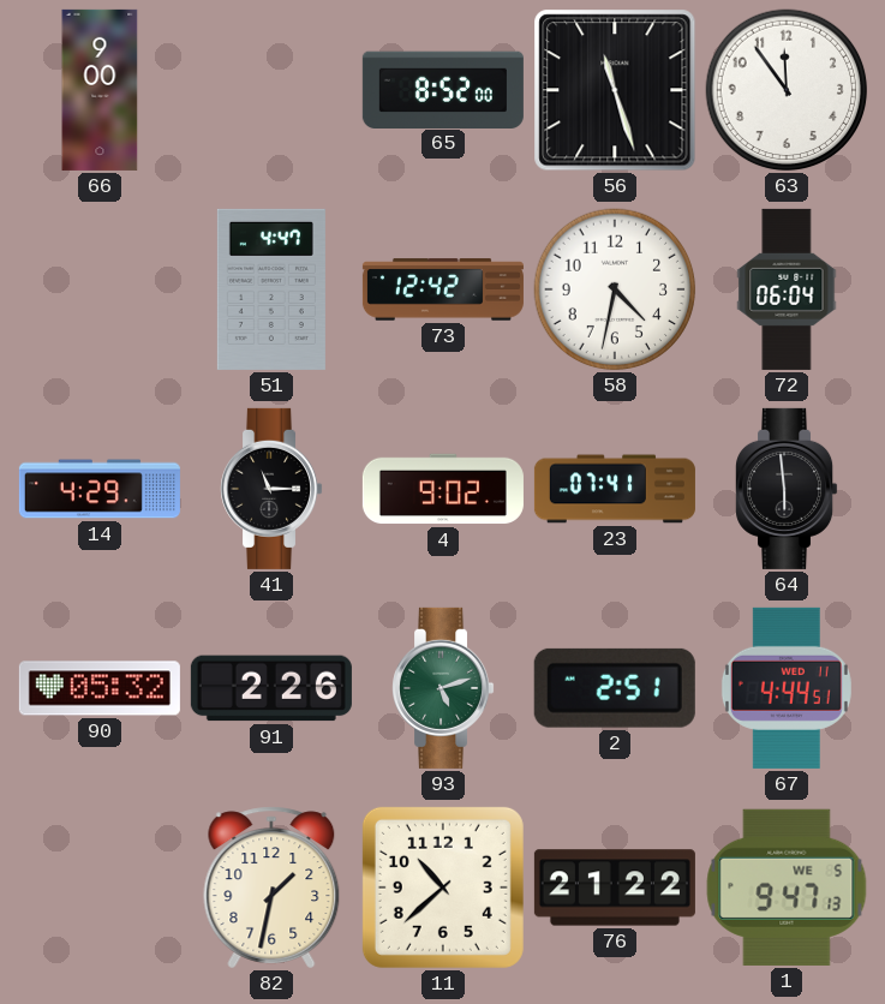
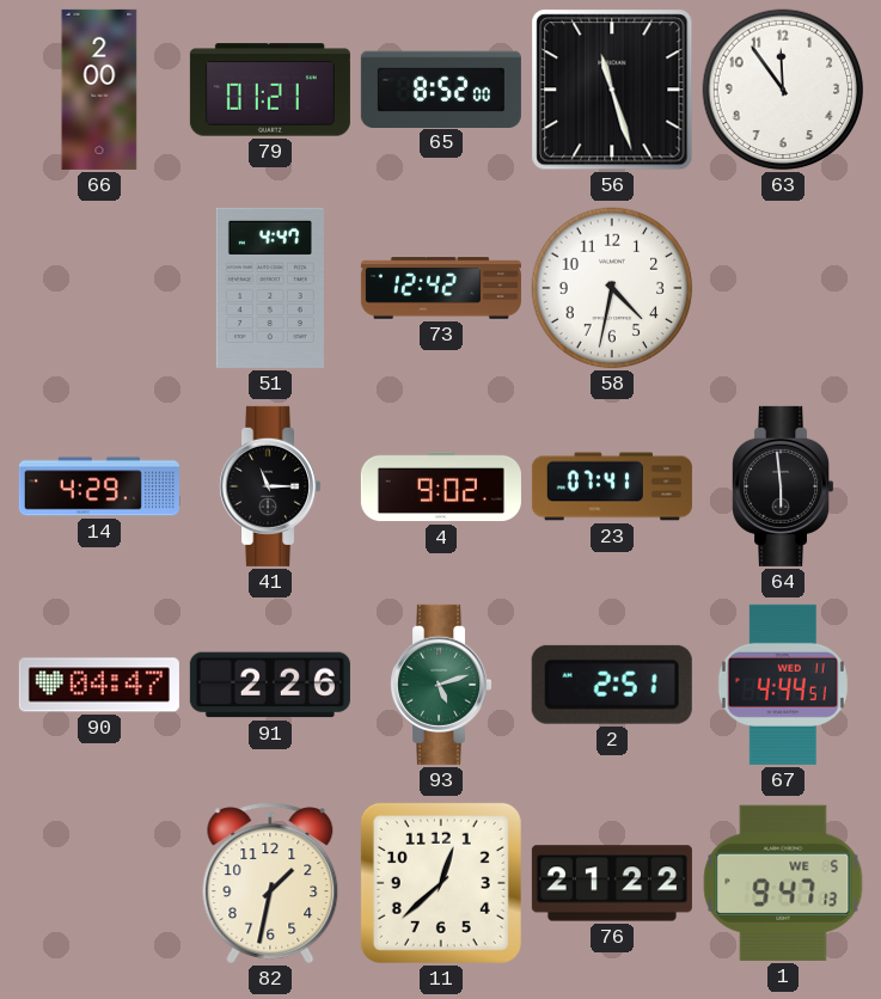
66: 9:00 -> 2:00 (99, 90)
79: none -> 01:21 (270, 90)
72: 06:04 -> none (787, 289)
90: 05:32 -> 04:47 (99, 685)
11: 10:38 -> 12:38 (441, 883)
